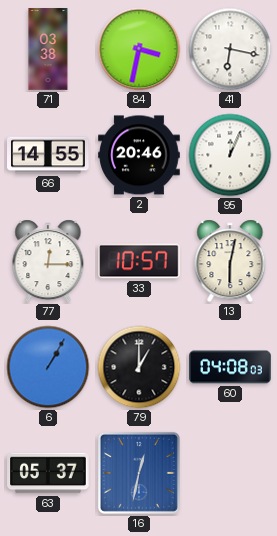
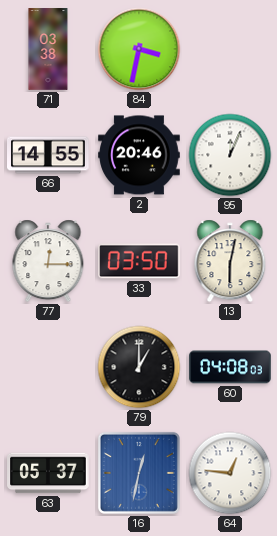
41: 6:17 -> none (230, 49)
33: 10:57 -> 03:50 (140, 261)
6: 1:05 -> none (48, 367)
64: none -> 12:46 (230, 473)
